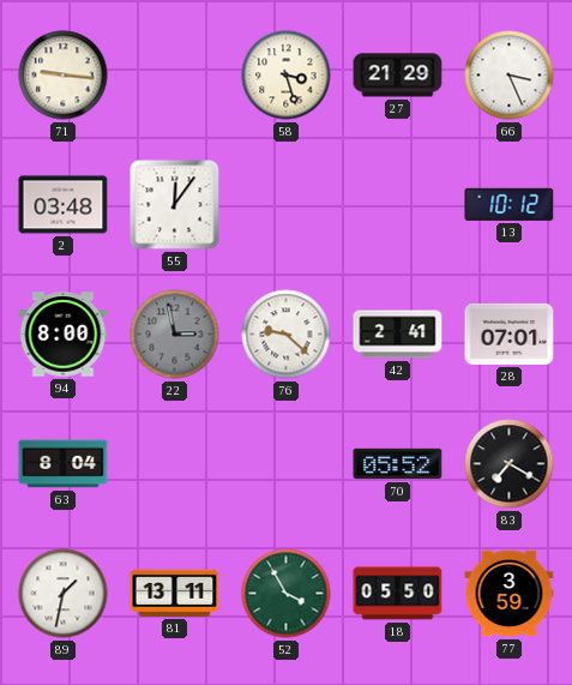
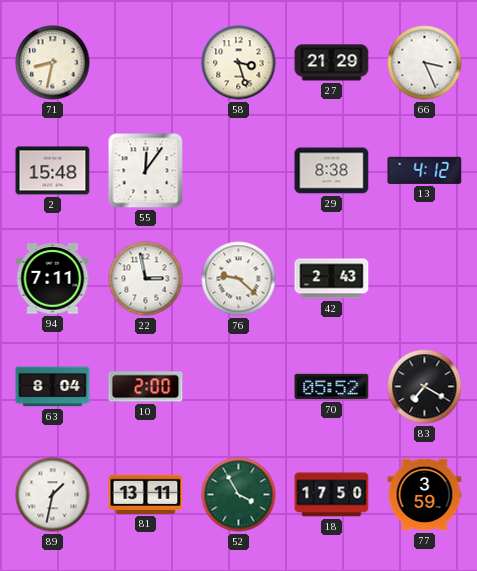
71: 9:16 -> 8:32 (53, 63)
2: 03:48 -> 15:48 (53, 171)
29: none -> 8:38 (332, 171)
13: 10:12 -> 4:12 (425, 170)
94: 8:00 -> 7:11 (53, 279)
22 dial: grey -> white (146, 279)
42: 2:41 -> 2:43 (332, 279)
28: 07:01 -> none (510, 334)
10: none -> 2:00 (146, 387)
18: 05:50 -> 17:50 (332, 495)
